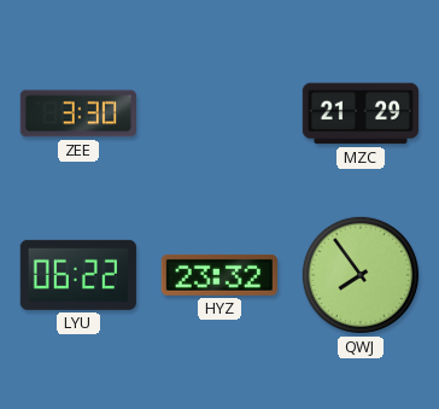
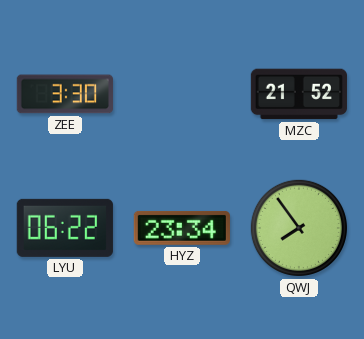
MZC: 21:29 -> 21:52 (299, 94)
HYZ: 23:32 -> 23:34 (182, 228)
